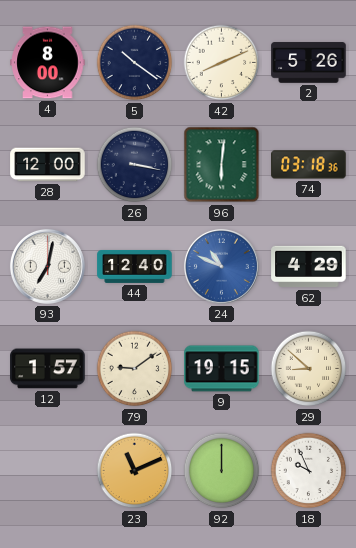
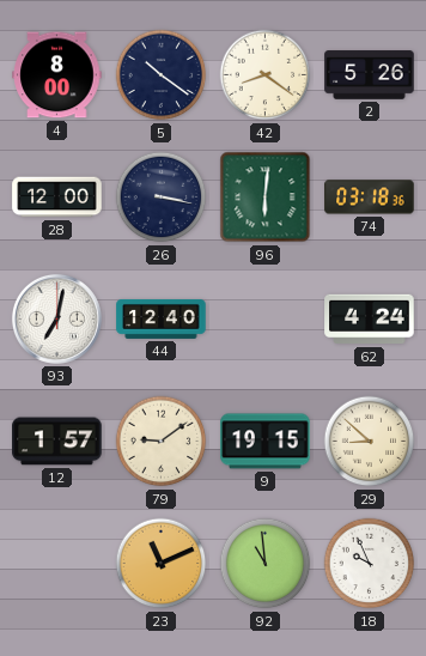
42: 8:11 -> 8:21 (266, 75)
24: 10:49 -> none (221, 266)
62: 4:29 -> 4:24 (370, 320)
92: 12:00 -> 10:59 (266, 564)
